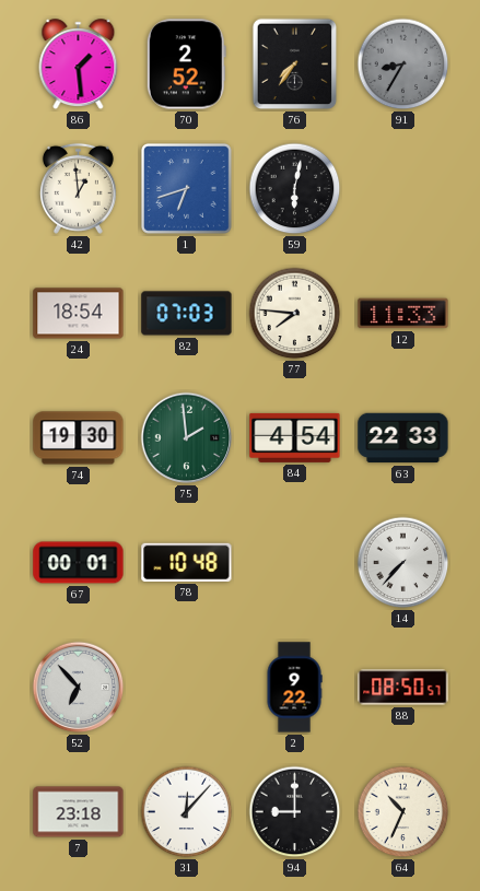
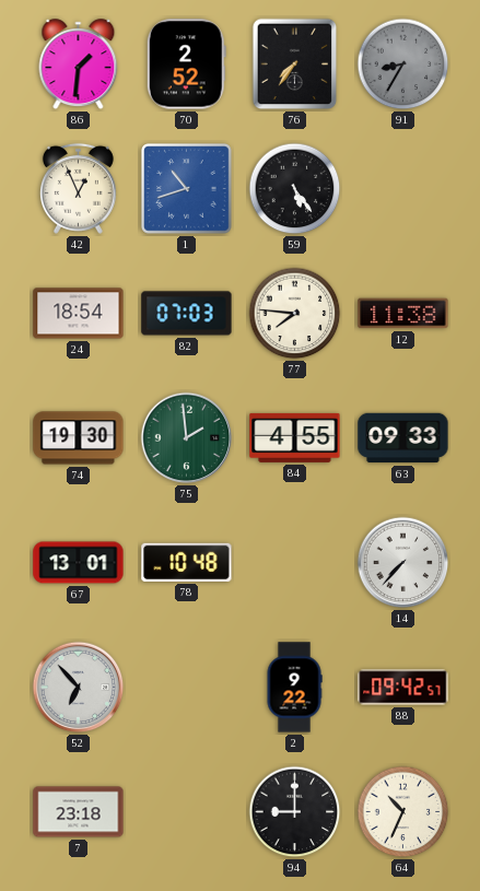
86: 1:29 -> 1:31 (79, 65)
42: 12:59 -> 12:56 (78, 188)
1: 6:42 -> 10:42 (187, 189)
59: 6:02 -> 5:24 (295, 189)
12: 11:33 -> 11:38 (403, 314)
84: 4:54 -> 4:55 (295, 437)
63: 22:33 -> 09:33 (403, 438)
67: 00:01 -> 13:01 (79, 563)
88: 08:50 -> 09:42 (403, 688)
31: 12:07 -> none (187, 812)
